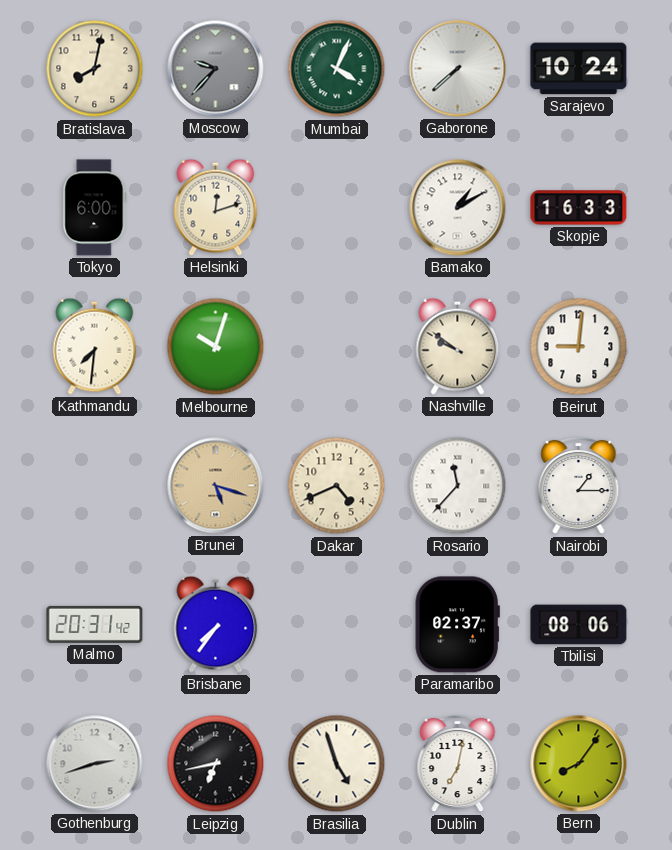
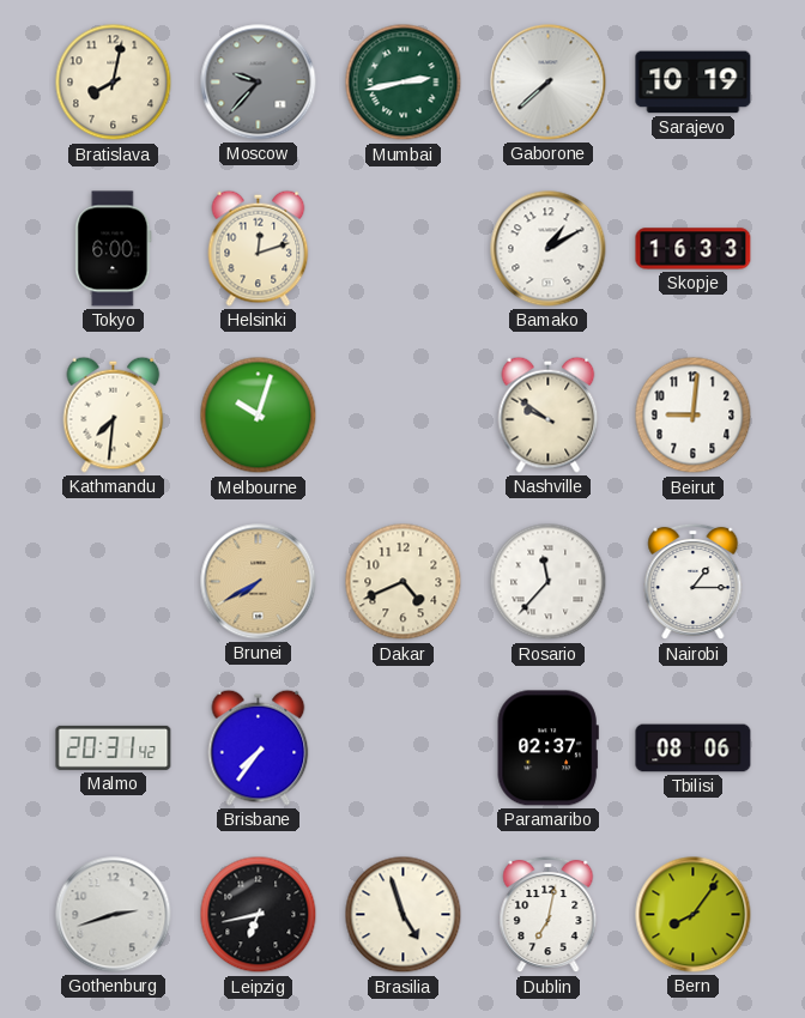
Mumbai: 4:04 -> 2:43 (404, 83)
Sarajevo: 10:24 -> 10:19 (694, 83)
Brunei: 5:18 -> 7:40 (259, 582)
